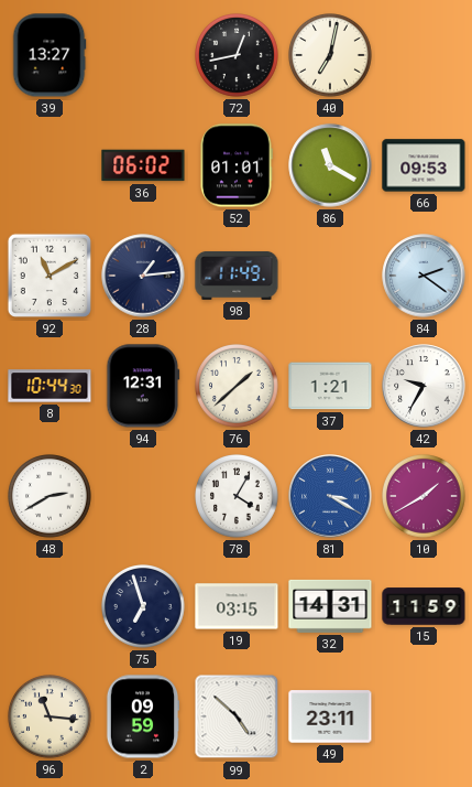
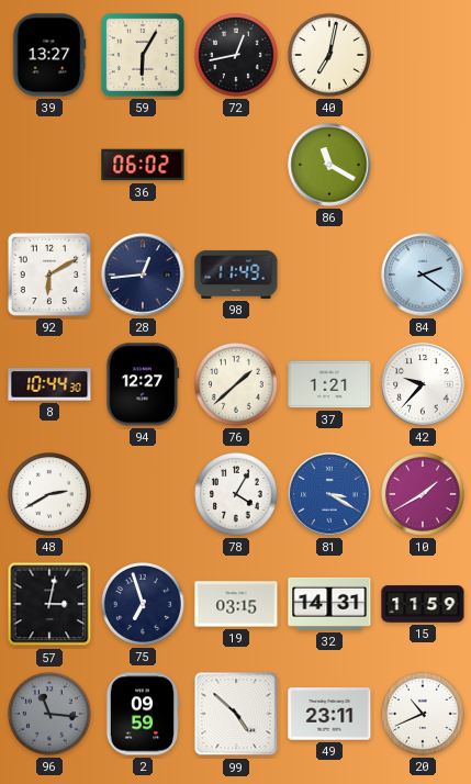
59: none -> 6:05 (143, 55)
52: 01:01 -> none (237, 165)
66: 09:53 -> none (424, 165)
92: 11:10 -> 6:10 (49, 275)
28: 1:14 -> 12:44 (143, 275)
94: 12:31 -> 12:27 (143, 384)
42: 9:35 -> 9:37 (423, 384)
57: none -> 3:02 (49, 604)
96 dial: cream -> grey (51, 715)
20: none -> 10:41 (424, 715)
